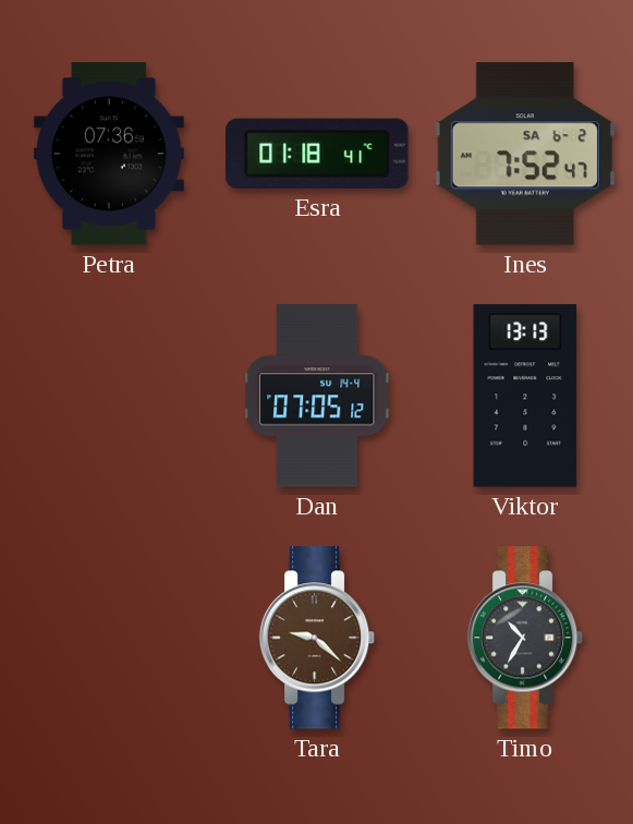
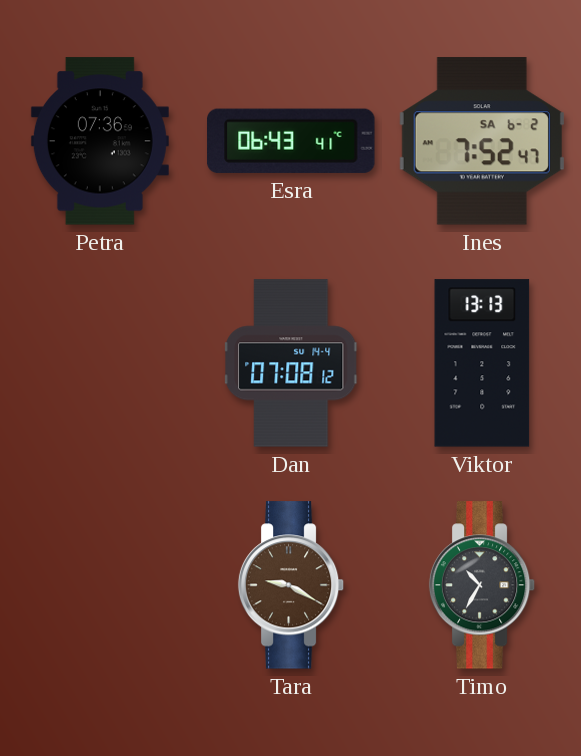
Esra: 01:18 -> 06:43 (291, 141)
Dan: 07:05 -> 07:08 (291, 363)
Tara: 9:22 -> 9:20 (291, 585)
